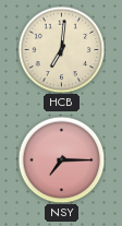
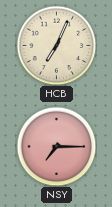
HCB: 7:01 -> 7:04 (56, 45)
